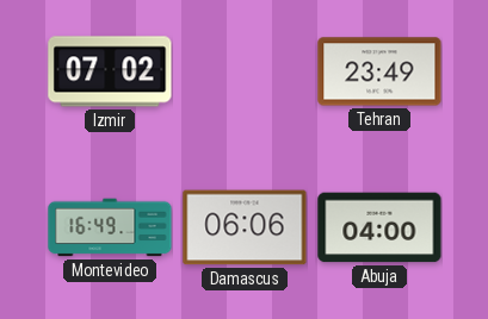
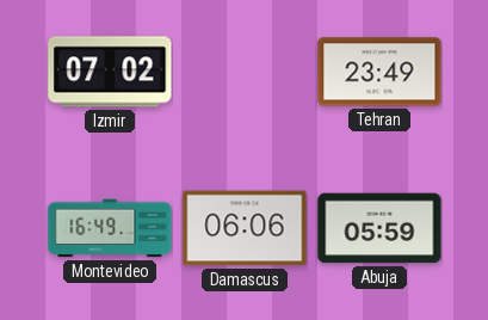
Abuja: 04:00 -> 05:59 (379, 228)
